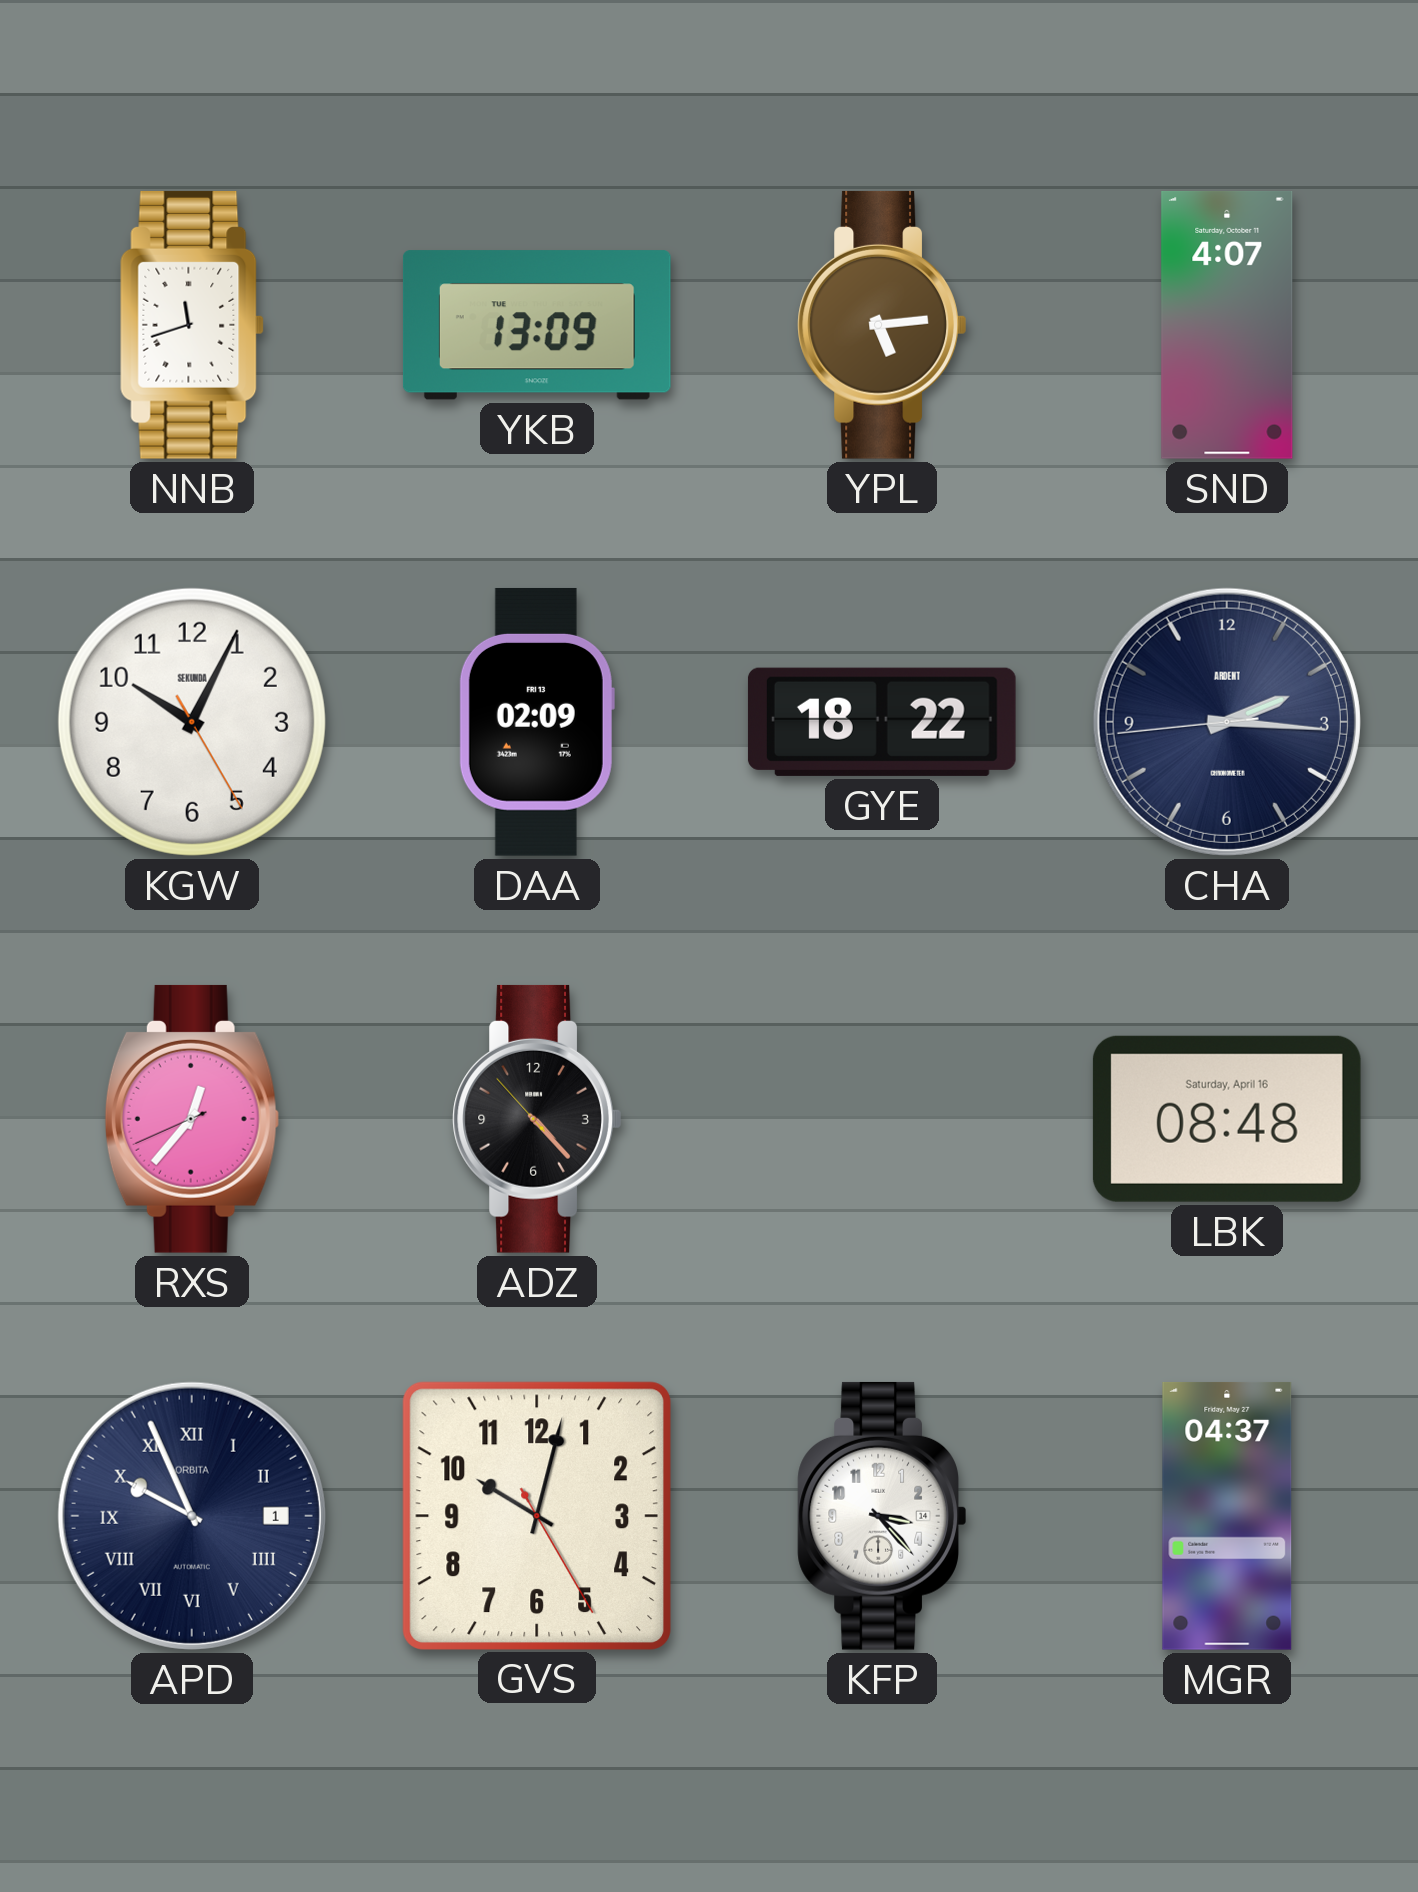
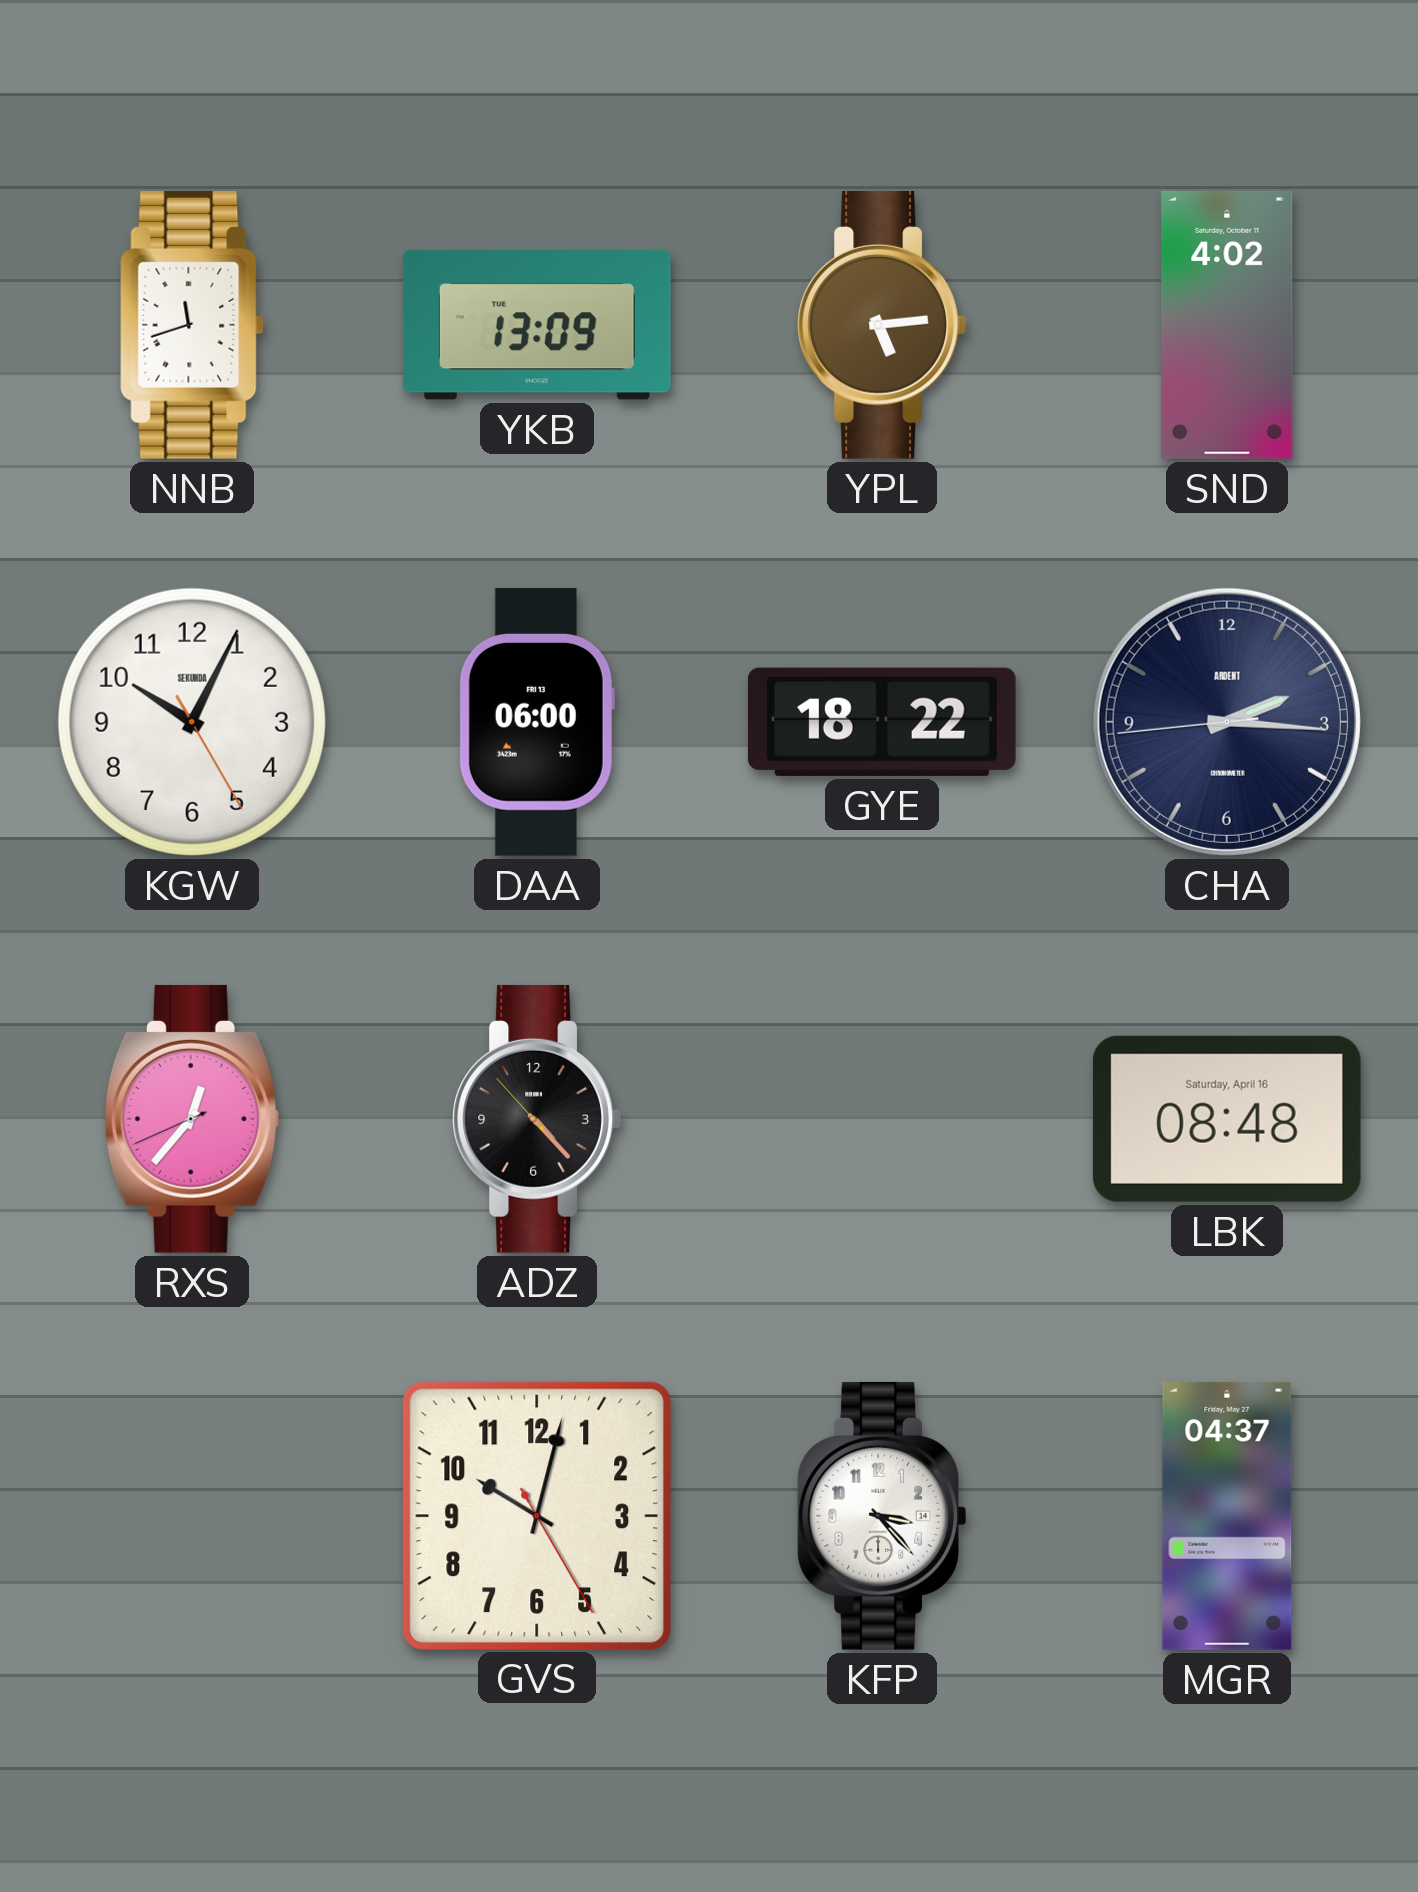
SND: 4:07 -> 4:02 (1227, 325)
DAA: 02:09 -> 06:00 (537, 722)
APD: 9:56 -> none (192, 1516)
